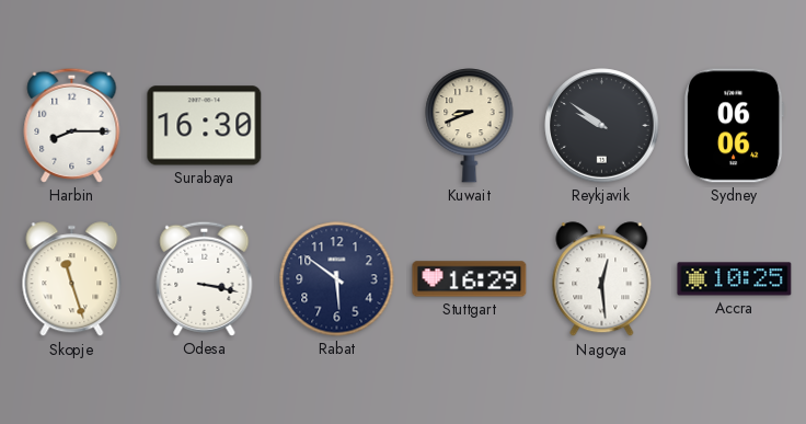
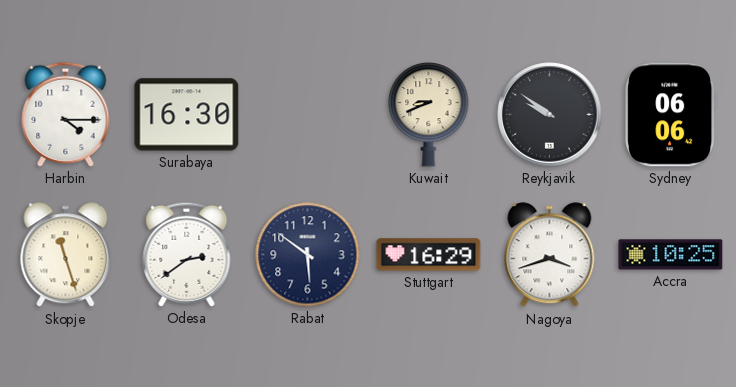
Harbin: 8:15 -> 4:15 (66, 114)
Odesa: 3:17 -> 2:39 (187, 254)
Nagoya: 12:29 -> 3:42 (550, 255)
